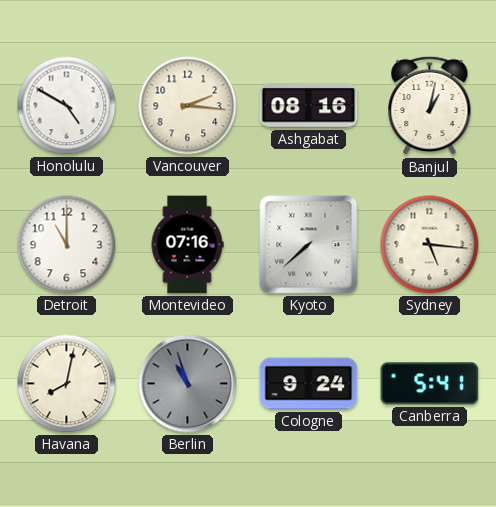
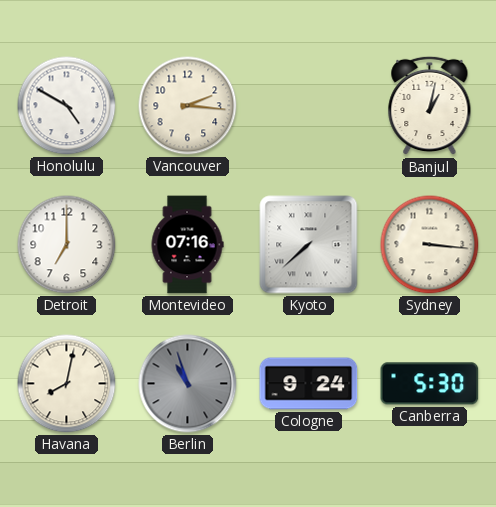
Ashgabat: 08:16 -> none (309, 106)
Detroit: 11:00 -> 7:00 (67, 245)
Sydney: 5:16 -> 3:16 (430, 245)
Canberra: 5:41 -> 5:30 (430, 384)
